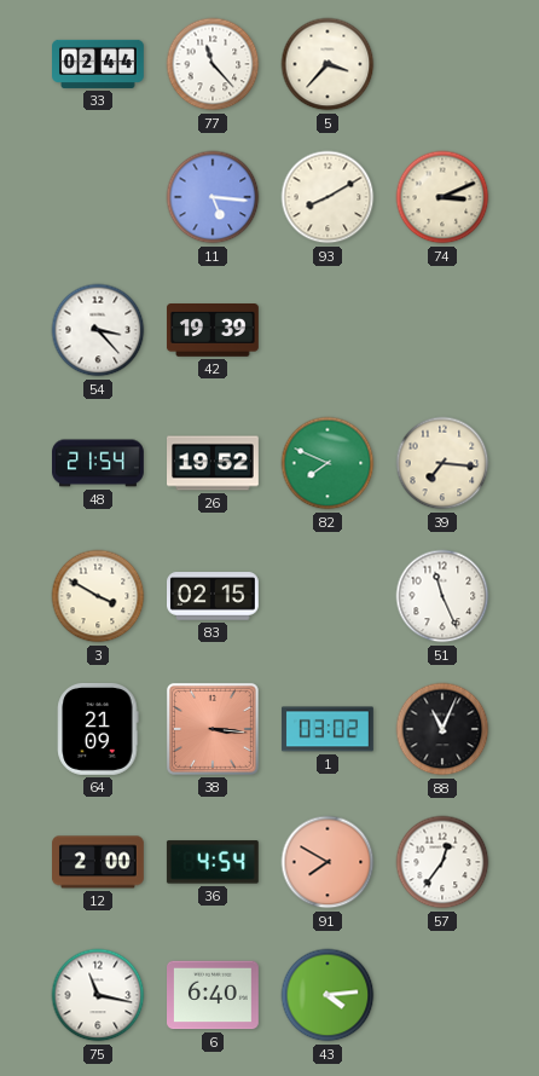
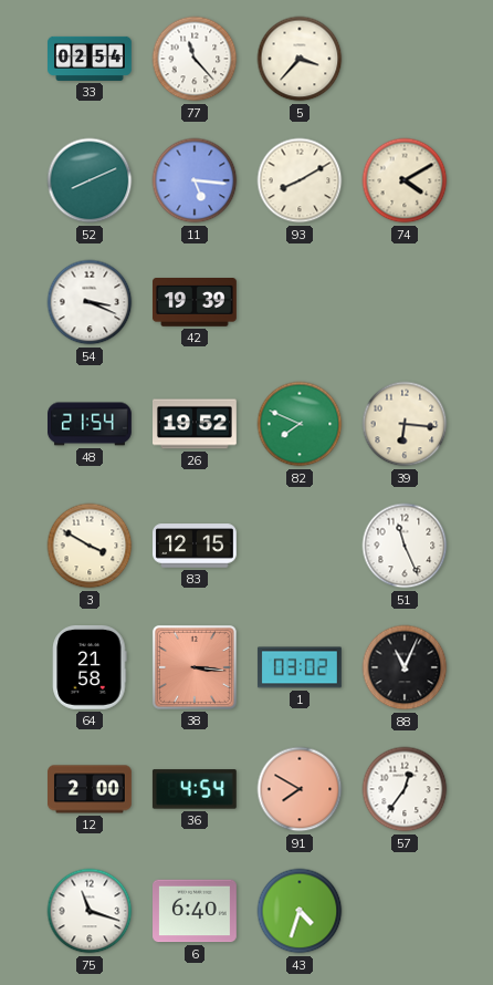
33: 02:44 -> 02:54 (91, 59)
52: none -> 8:11 (90, 180)
74: 3:11 -> 4:10 (405, 180)
54: 3:23 -> 3:19 (90, 302)
39: 7:16 -> 6:16 (405, 424)
83: 02:15 -> 12:15 (196, 546)
64: 21:09 -> 21:58 (90, 667)
75: 11:17 -> 11:18 (90, 911)
43: 4:14 -> 4:33 (300, 911)
